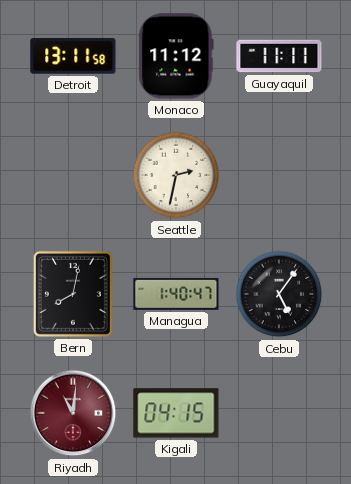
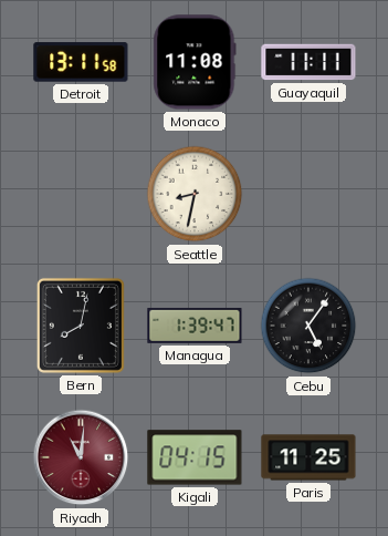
Monaco: 11:12 -> 11:08 (195, 62)
Seattle: 2:32 -> 8:32 (195, 194)
Managua: 1:40 -> 1:39 (195, 326)
Paris: none -> 11:25 (308, 457)
